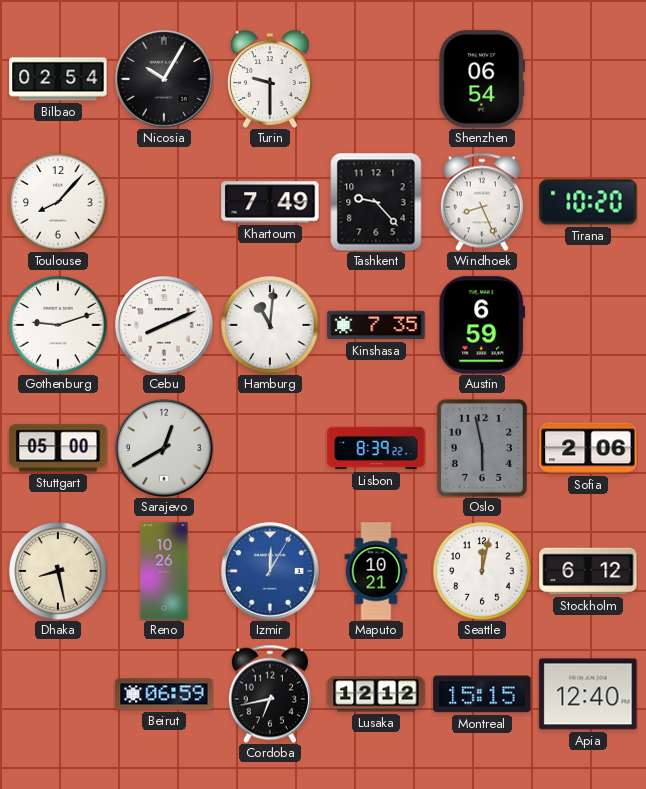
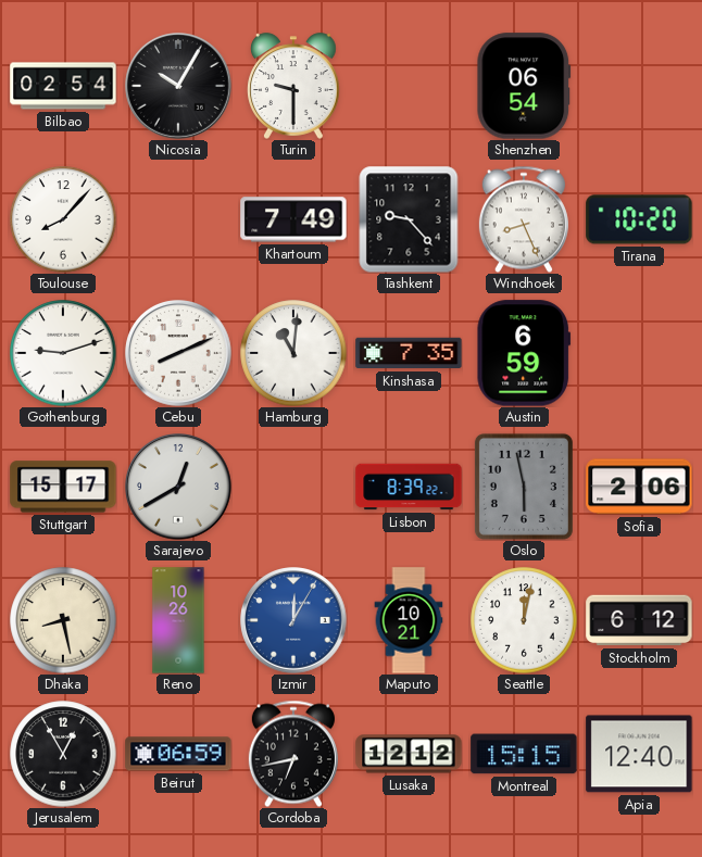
Stuttgart: 05:00 -> 15:17 (63, 487)
Jerusalem: none -> 12:55 (63, 754)
